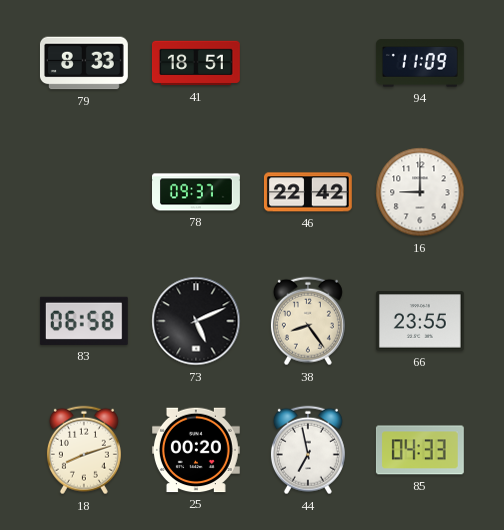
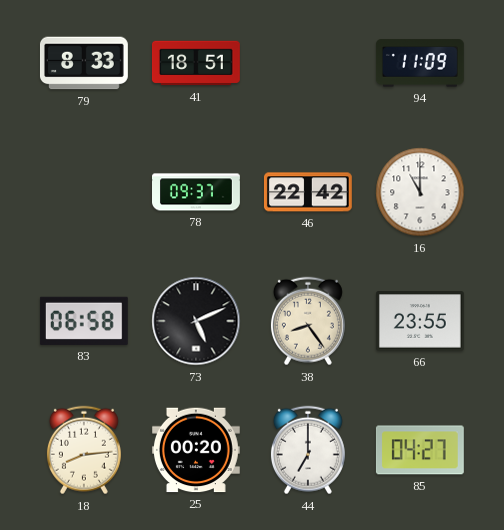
16: 9:00 -> 11:00 (420, 192)
18: 8:12 -> 8:14 (84, 450)
44: 6:58 -> 7:00 (308, 450)
85: 04:33 -> 04:27 (420, 450)
